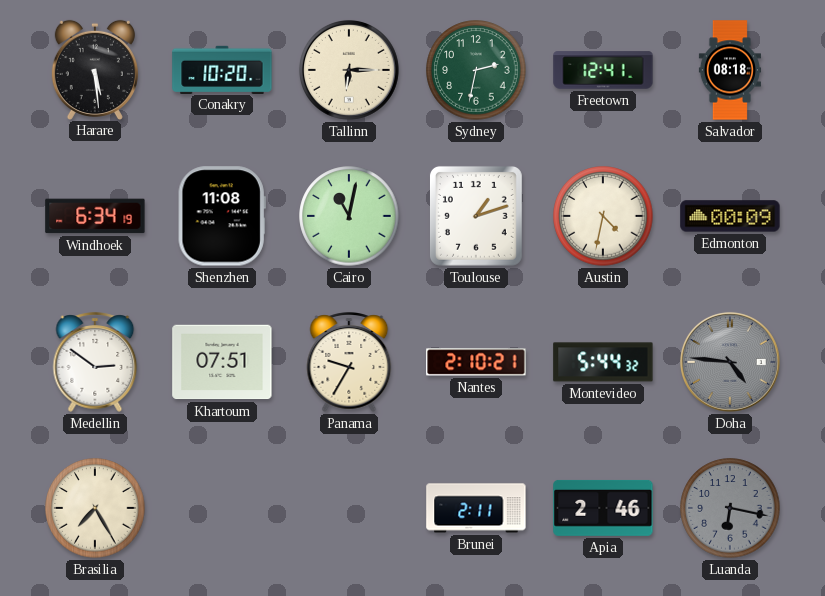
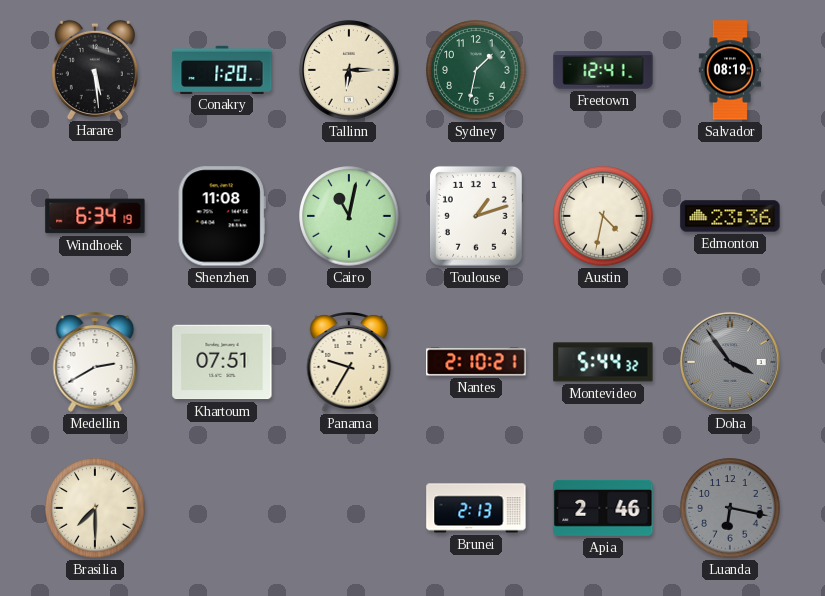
Conakry: 10:20 -> 1:20 (222, 69)
Sydney: 2:32 -> 1:32 (476, 70)
Salvador: 08:18 -> 08:19 (730, 70)
Edmonton: 00:09 -> 23:36 (730, 216)
Medellin: 2:51 -> 2:40 (95, 362)
Doha: 4:46 -> 3:54 (730, 362)
Brasilia: 7:25 -> 7:30 (95, 508)
Brunei: 2:11 -> 2:13 (476, 508)
